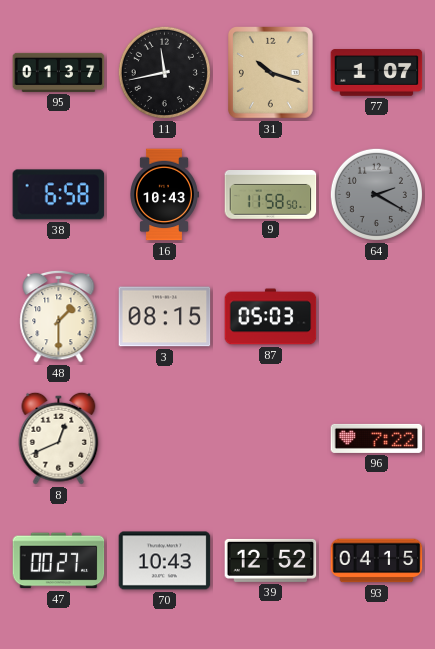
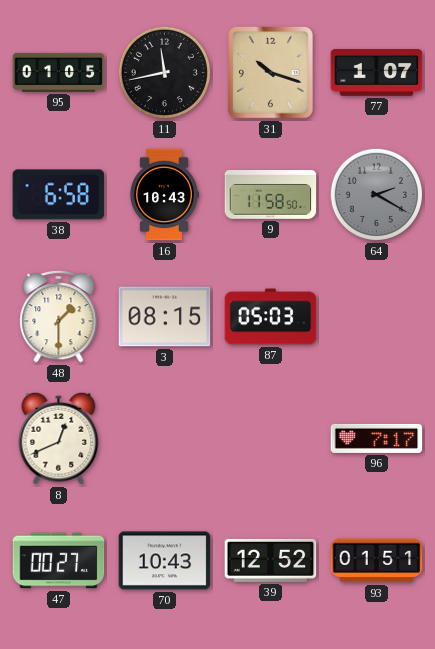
95: 01:37 -> 01:05 (59, 72)
96: 7:22 -> 7:17 (377, 438)
93: 04:15 -> 01:51 (377, 561)
